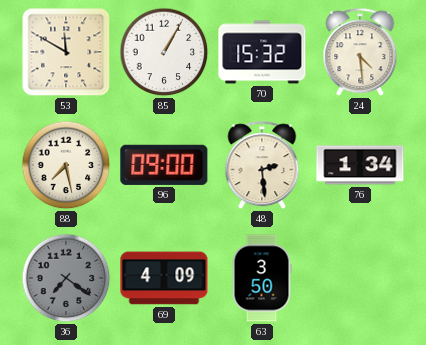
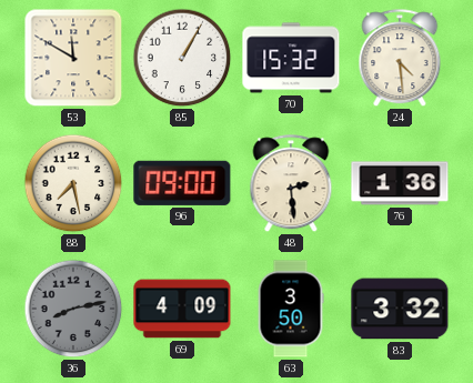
76: 1:34 -> 1:36 (400, 183)
36: 7:21 -> 8:13 (73, 309)
83: none -> 3:32 (400, 309)
